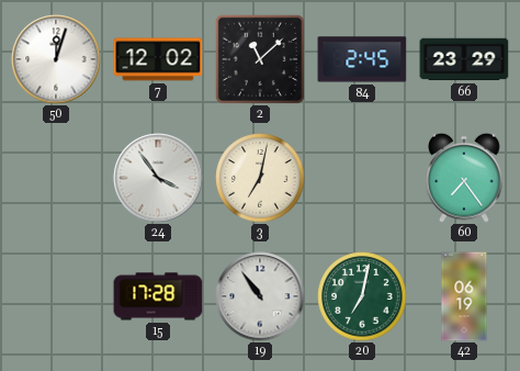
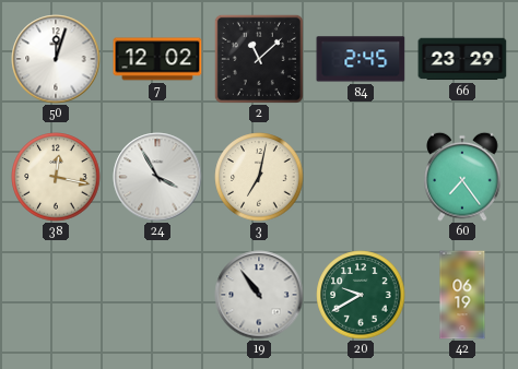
38: none -> 12:17 (56, 177)
24: 3:54 -> 3:55 (157, 177)
15: 17:28 -> none (158, 296)
20: 7:02 -> 9:40 (361, 295)
